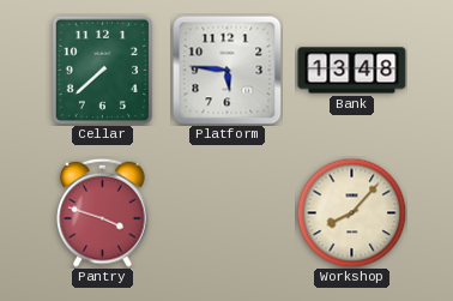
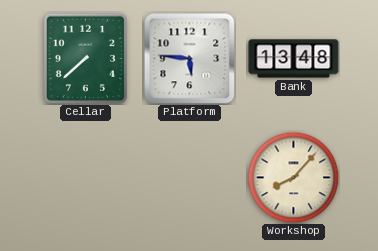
Pantry: 3:48 -> none (103, 212)
